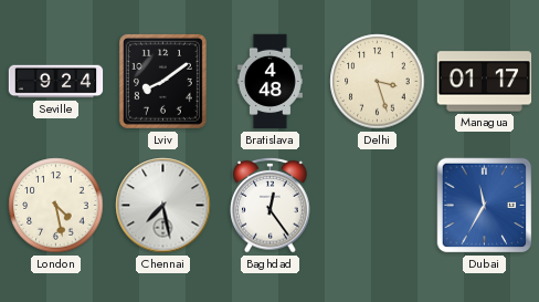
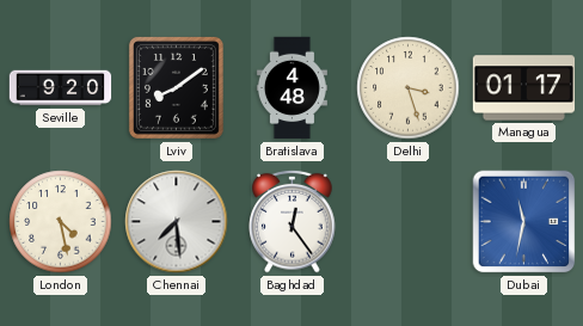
Seville: 9:24 -> 9:20 (61, 88)
Chennai: 7:28 -> 7:29 (177, 222)
Dubai: 11:35 -> 11:32 (524, 222)
